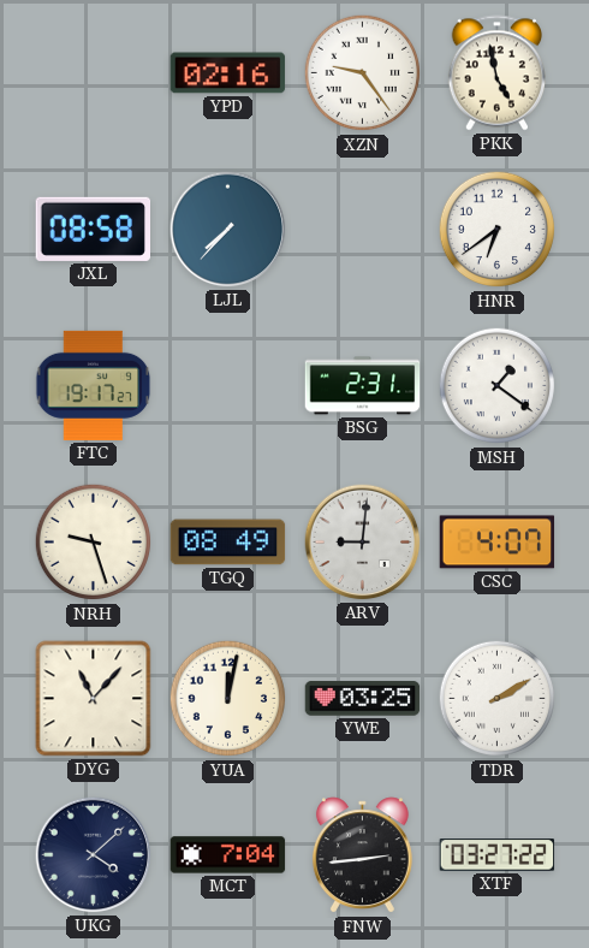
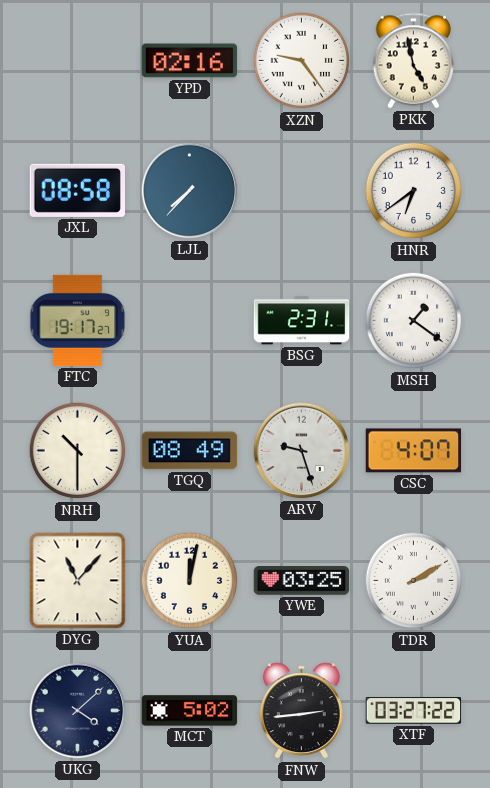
NRH: 9:27 -> 10:30 (78, 451)
ARV: 9:01 -> 9:27 (302, 451)
MCT: 7:04 -> 5:02 (190, 711)
